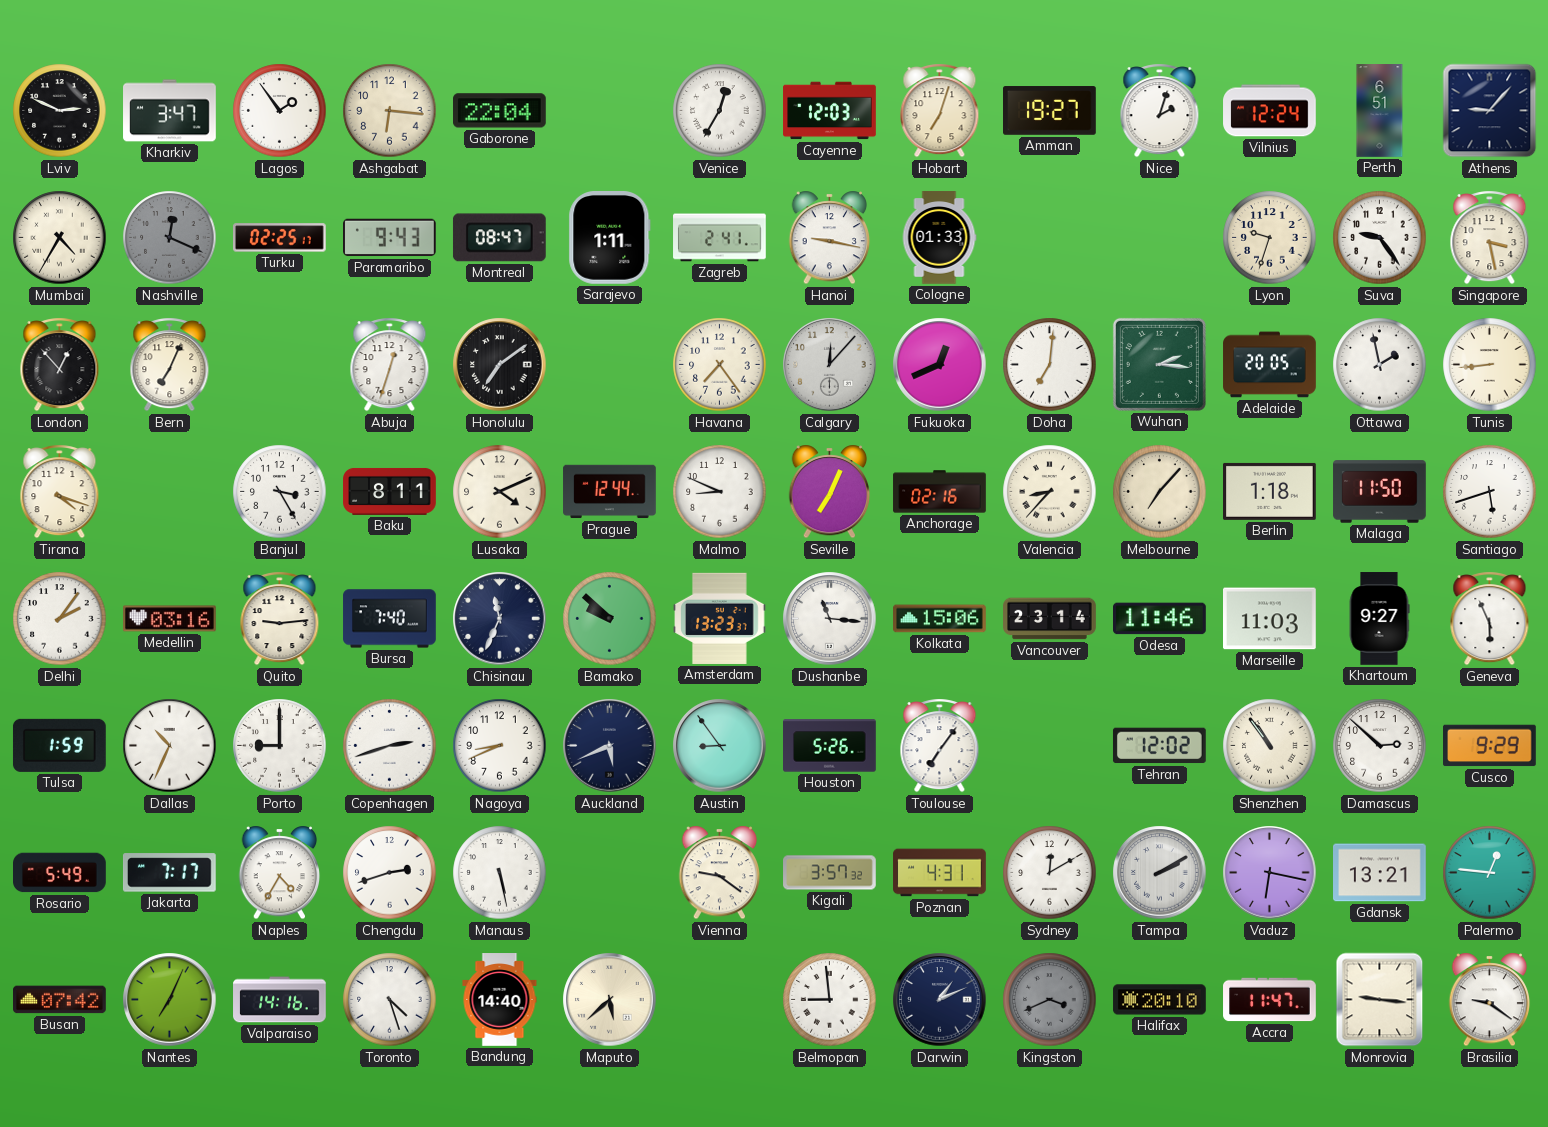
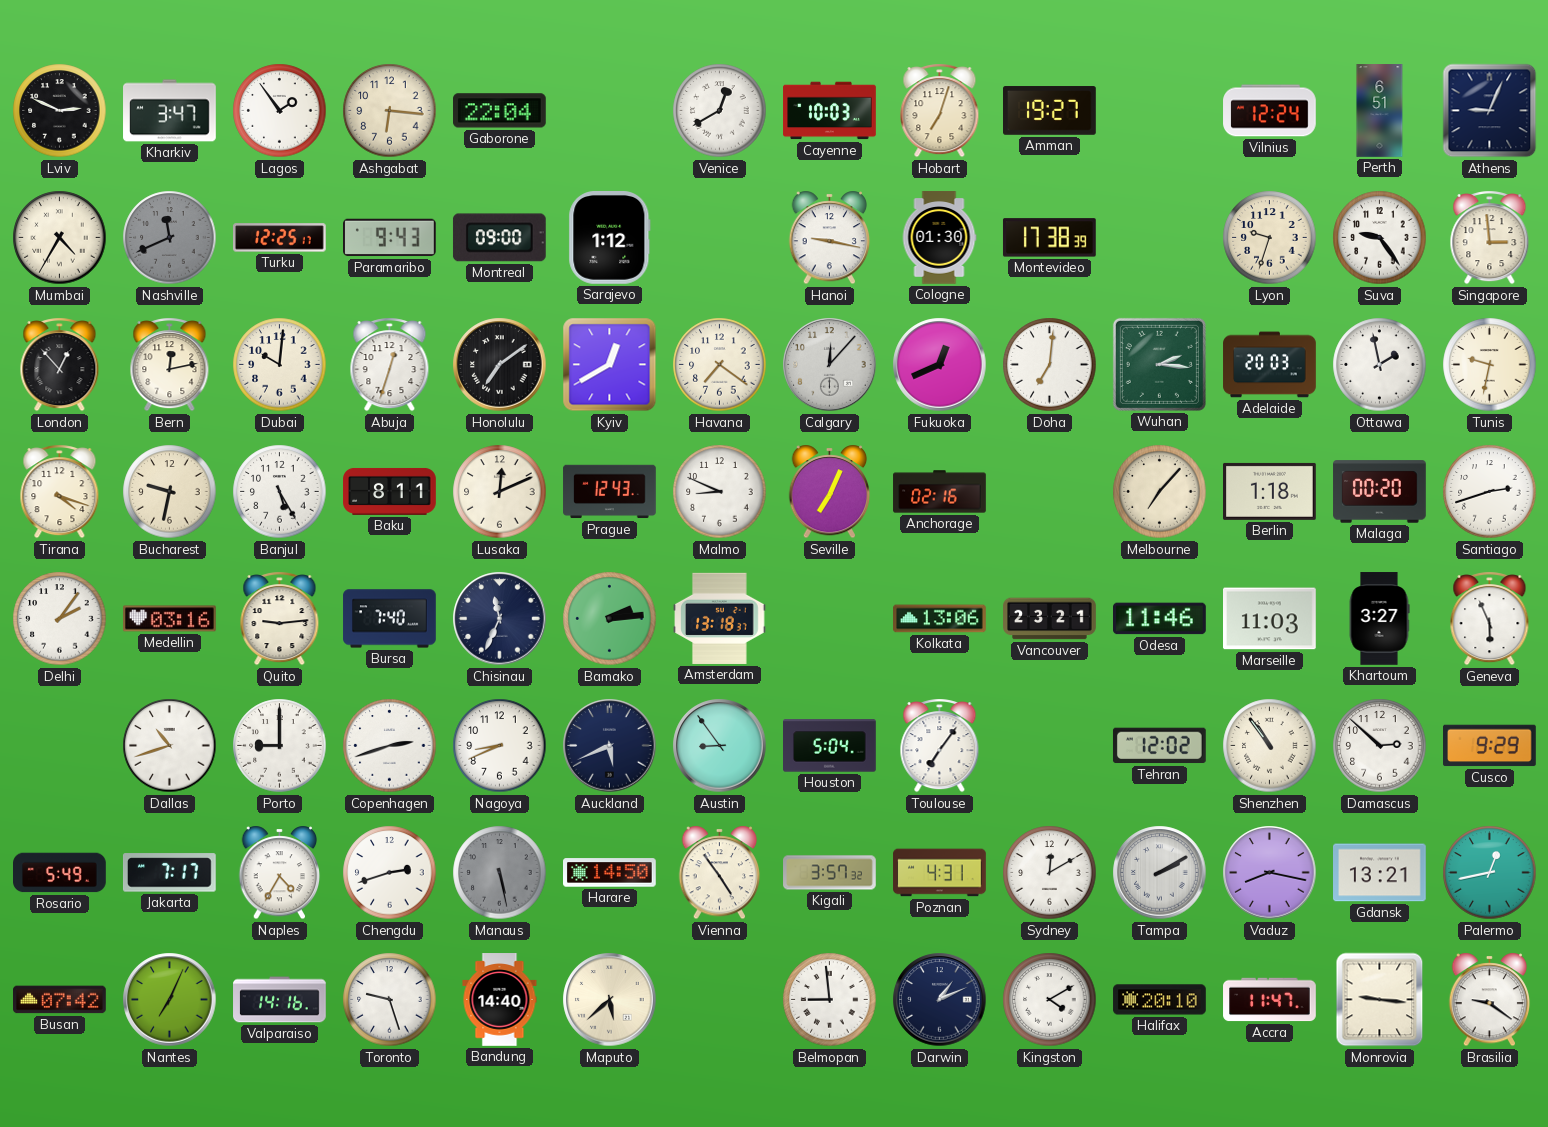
Venice: 12:35 -> 12:40 (720, 111)
Cayenne: 12:03 -> 10:03 (830, 111)
Nice: 2:03 -> none (1160, 111)
Athens: 9:07 -> 9:04 (1490, 111)
Nashville: 12:19 -> 11:41 (170, 238)
Turku: 02:25 -> 12:25 (280, 238)
Montreal: 08:47 -> 09:00 (499, 238)
Sarajevo: 1:11 -> 1:12 (610, 238)
Zagreb: 2:41 -> none (720, 238)
Cologne: 01:33 -> 01:30 (939, 238)
Montevideo: none -> 17:38 (1049, 238)
Singapore: 3:28 -> 2:59 (1490, 238)
Bern: 7:04 -> 12:13 (170, 365)
Dubai: none -> 10:01 (280, 365)
Kyiv: none -> 12:40 (610, 365)
Havana: 7:24 -> 7:21 (720, 365)
Adelaide: 20:05 -> 20:03 (1270, 365)
Tunis: 8:44 -> 9:32 (1490, 365)
Bucharest: none -> 9:32 (170, 492)
Banjul: 3:25 -> 5:25 (280, 492)
Lusaka: 4:11 -> 12:11 (500, 492)
Prague: 12:44 -> 12:43 (610, 492)
Valencia: 8:37 -> none (1050, 492)
Malaga: 11:50 -> 00:20 (1380, 492)
Santiago: 5:42 -> 2:42 (1490, 492)
Bamako: 9:52 -> 2:14 (610, 619)
Amsterdam: 13:23 -> 13:18 (720, 618)
Dushanbe: 11:16 -> none (830, 619)
Kolkata: 15:06 -> 13:06 (940, 619)
Vancouver: 23:14 -> 23:21 (1050, 619)
Khartoum: 9:27 -> 3:27 (1379, 619)
Tulsa: 1:59 -> none (59, 745)
Dallas: 10:34 -> 10:42 (170, 746)
Houston: 5:26 -> 5:04 (830, 746)
Manaus dial: white -> grey (500, 873)
Harare: none -> 14:50 (610, 873)
Vienna: 9:21 -> 4:54 (720, 873)
Vaduz: 6:17 -> 8:17 (1270, 873)
Palermo: 12:46 -> 12:43 (1490, 873)
Toronto: 4:27 -> 9:27 (390, 1000)
Kingston: 3:41 -> 4:10 (1050, 1000)
Kingston dial: grey -> white (1050, 1000)
